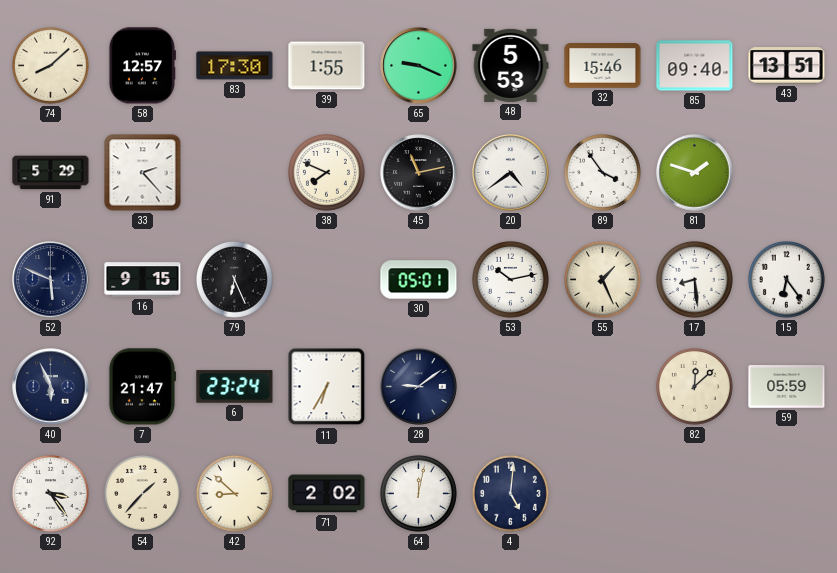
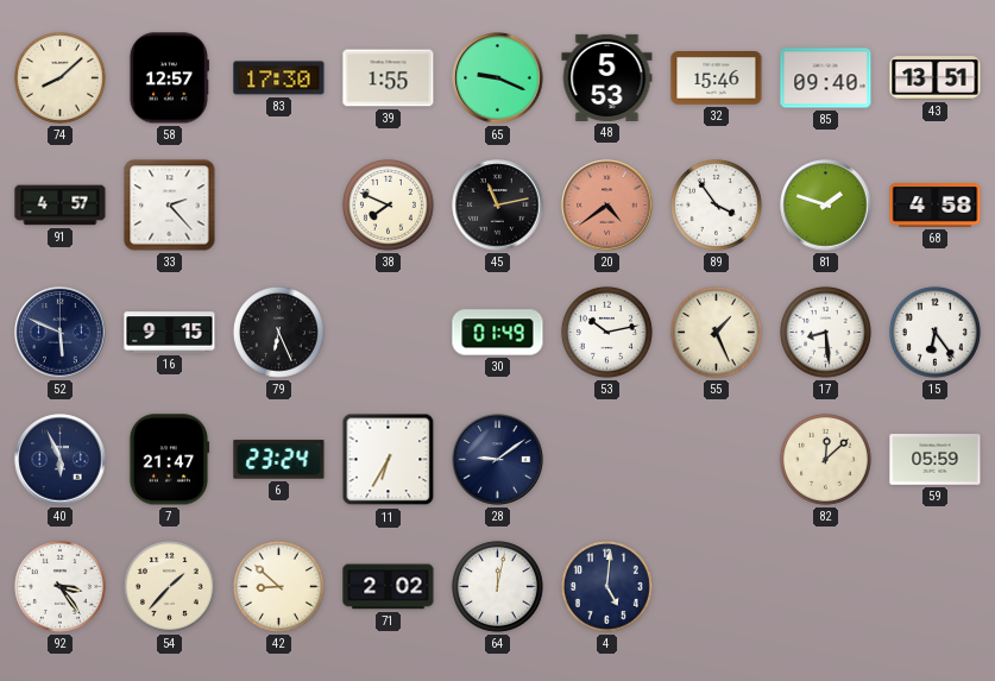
91: 5:29 -> 4:57 (61, 206)
20 dial: white -> salmon (607, 206)
68: none -> 4:58 (936, 206)
30: 05:01 -> 01:49 (498, 333)
